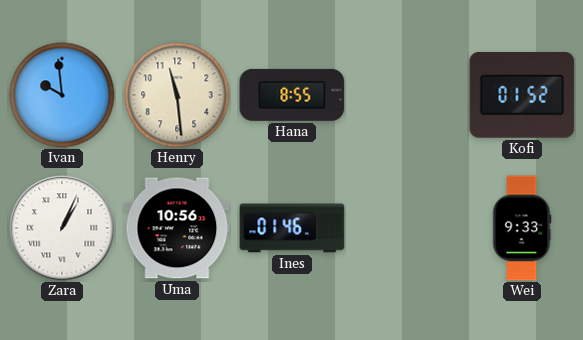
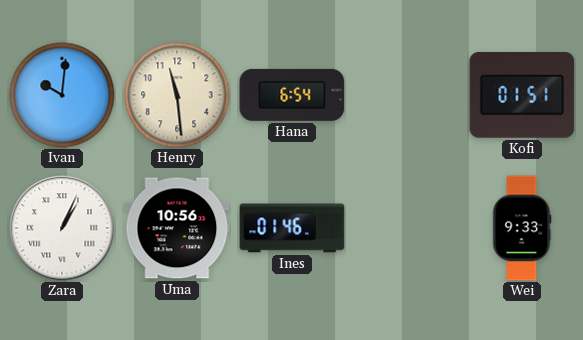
Ivan: 9:59 -> 10:01 (62, 95)
Hana: 8:55 -> 6:54 (292, 95)
Kofi: 01:52 -> 01:51 (522, 95)
